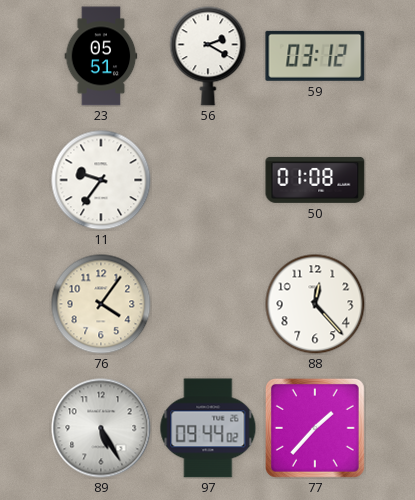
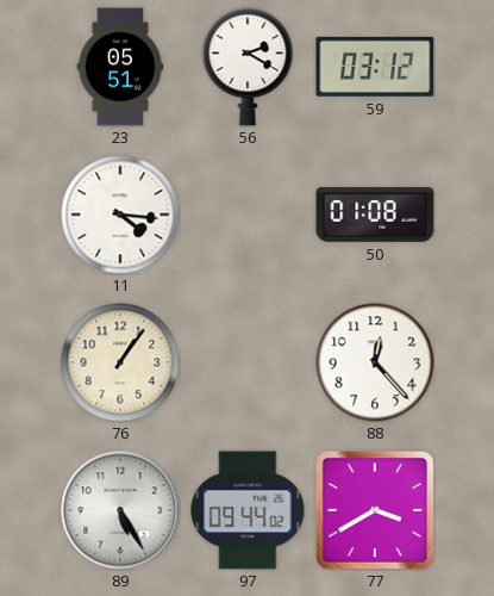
11: 9:36 -> 4:16 (120, 215)
76: 4:06 -> 1:06 (120, 362)
77: 1:37 -> 3:40 (375, 510)
